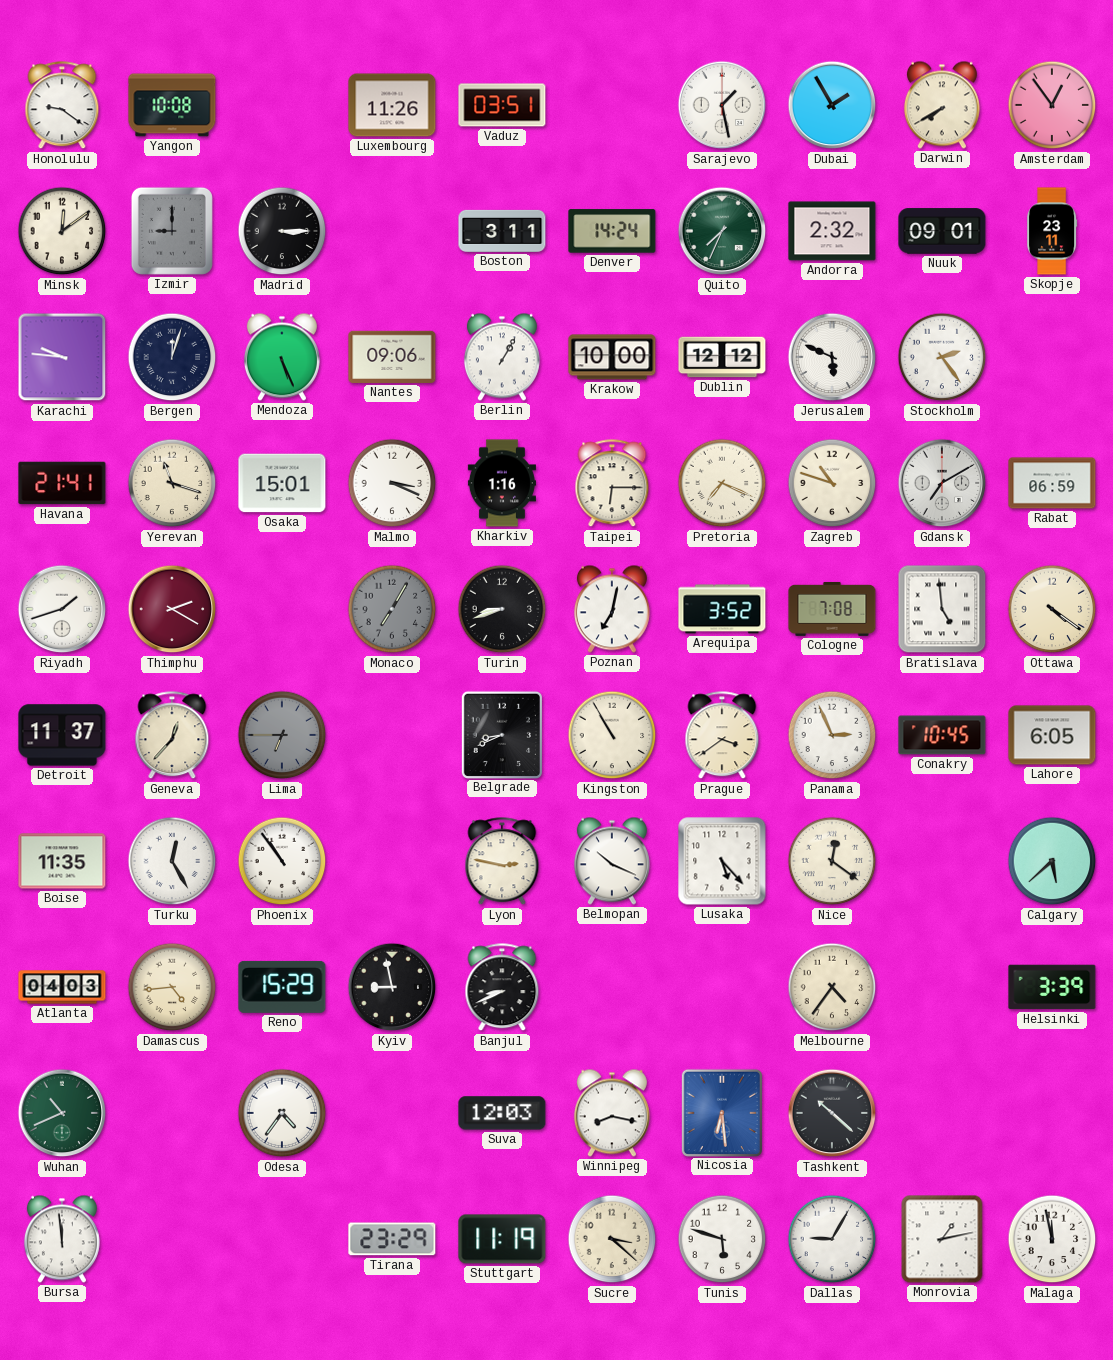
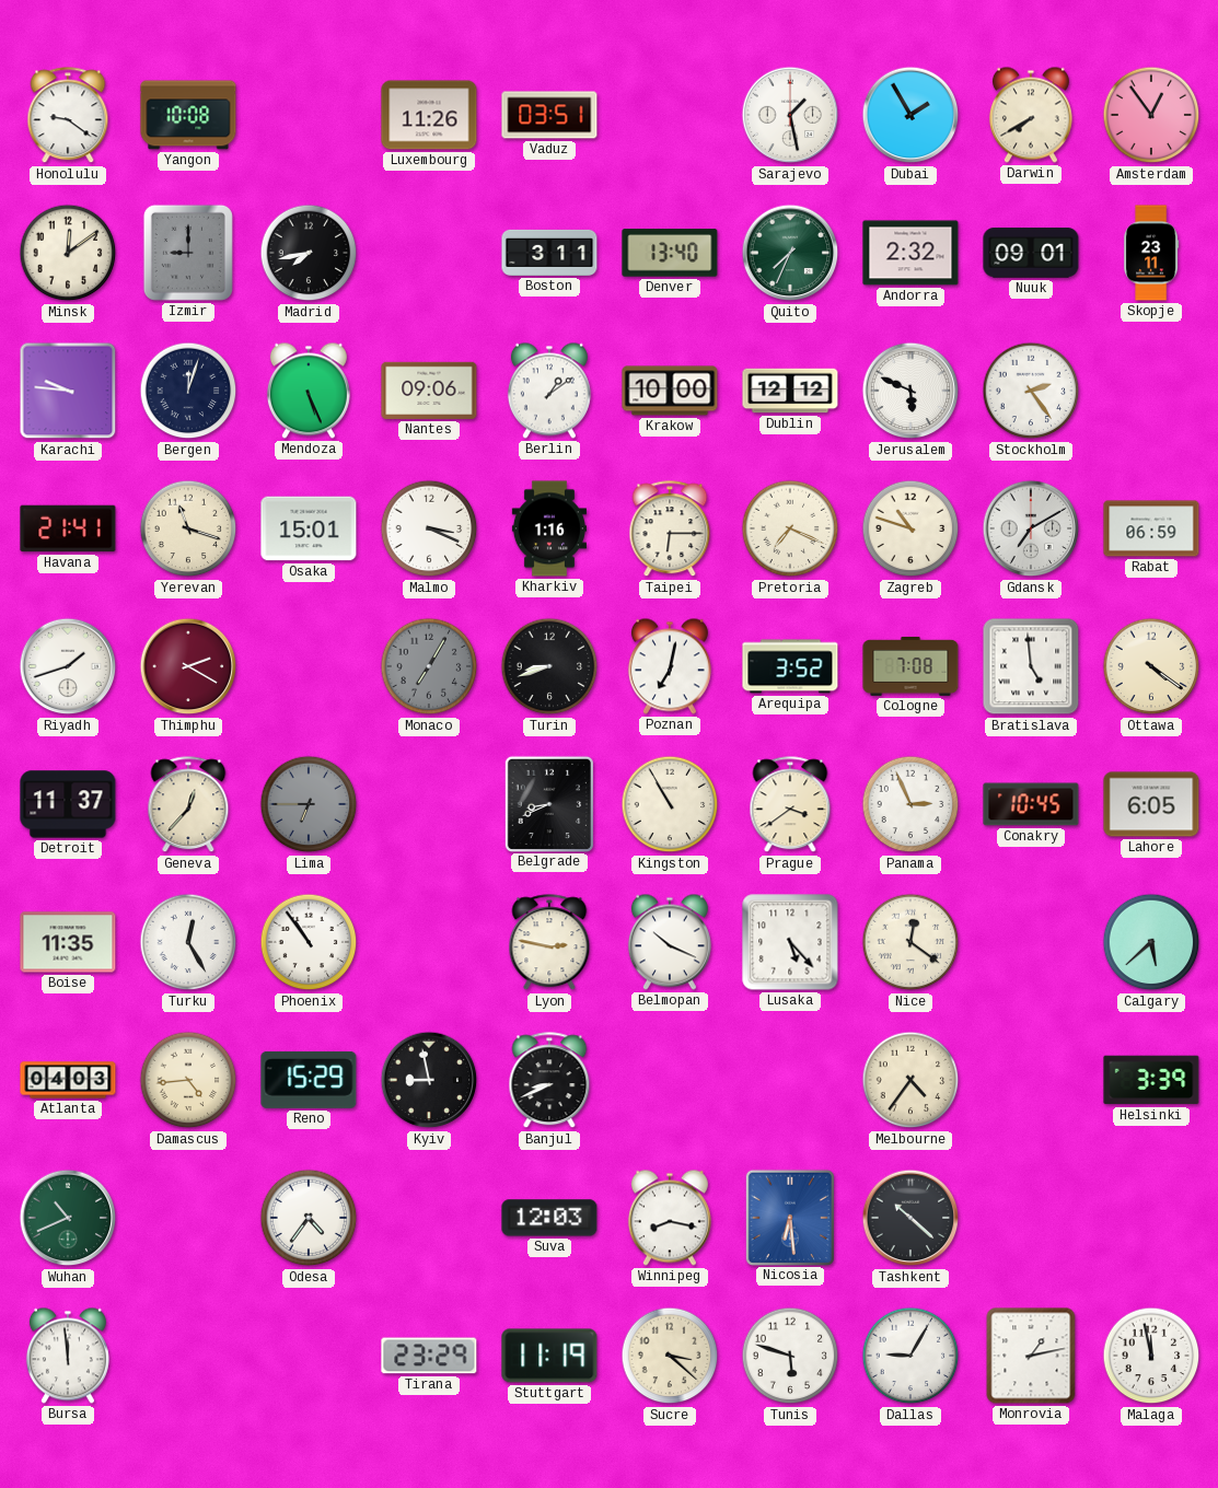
Madrid: 3:15 -> 7:43 (309, 253)
Denver: 14:24 -> 13:40 (670, 253)
Berlin: 1:05 -> 1:09 (549, 391)
